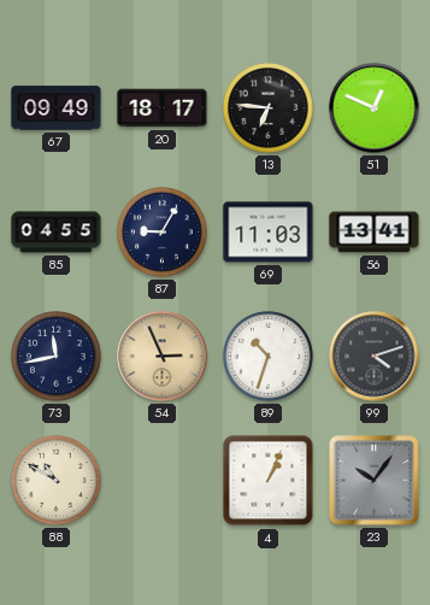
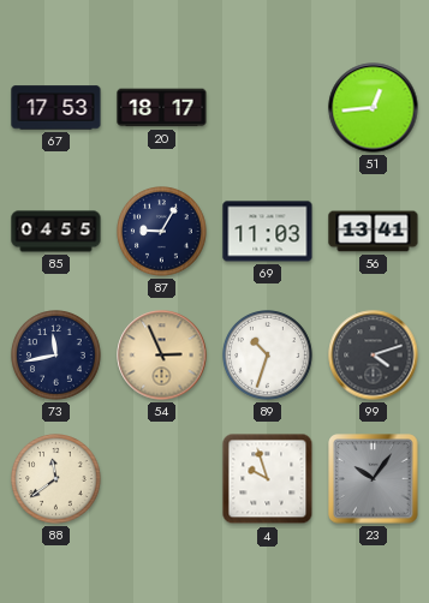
67: 09:49 -> 17:53 (56, 108)
13: 6:46 -> none (269, 108)
51: 12:49 -> 12:44 (374, 108)
88: 10:50 -> 11:39 (56, 479)
4: 1:04 -> 9:57 (268, 479)
